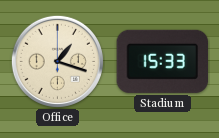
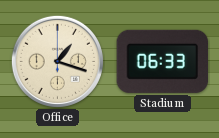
Stadium: 15:33 -> 06:33 (163, 61)
